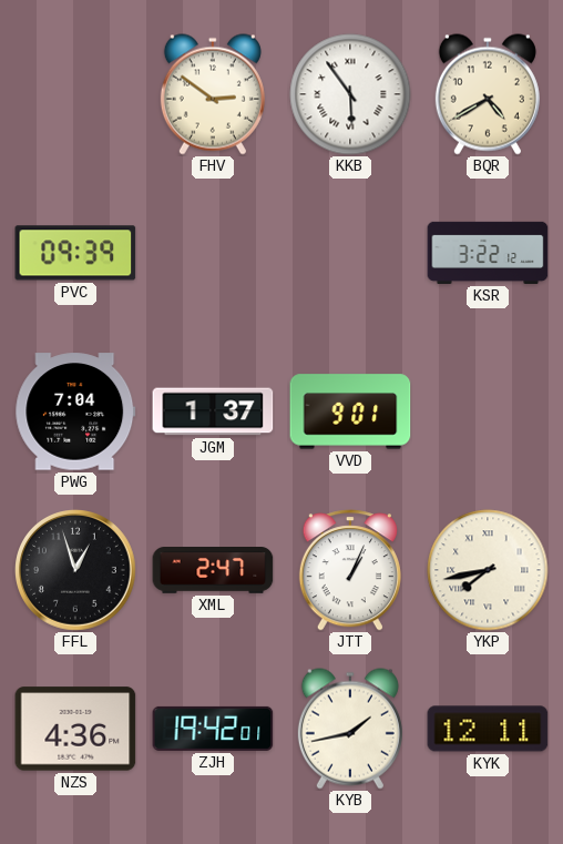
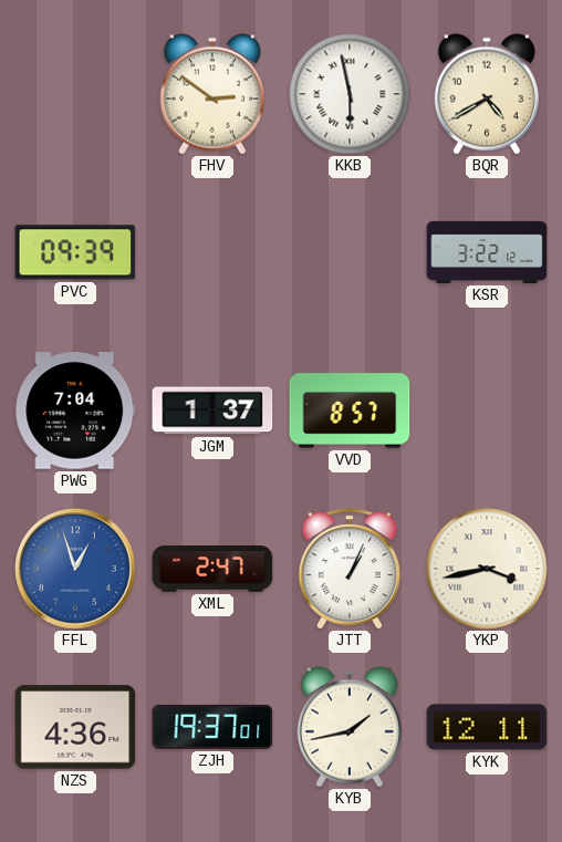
KKB: 5:54 -> 5:58 (350, 94)
VVD: 9:01 -> 8:57 (350, 410)
FFL dial: black -> blue (76, 570)
YKP: 7:43 -> 3:43 (487, 569)
ZJH: 19:42 -> 19:37 (212, 727)
